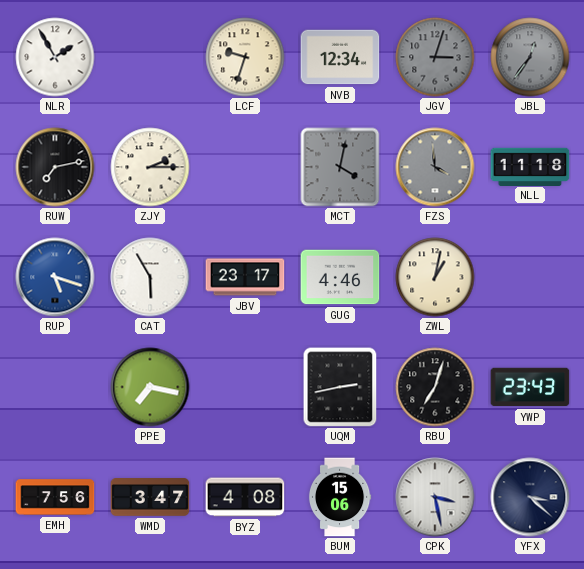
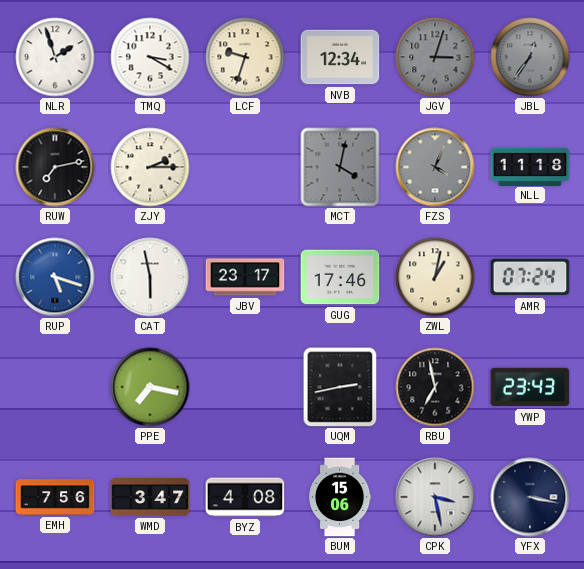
NLR: 1:55 -> 1:57 (55, 57)
TMQ: none -> 3:20 (150, 57)
FZS: 3:59 -> 4:04 (435, 167)
CAT: 5:55 -> 5:58 (150, 277)
GUG: 4:46 -> 17:46 (340, 277)
AMR: none -> 07:24 (530, 277)
RBU: 7:03 -> 6:58 (435, 387)
YFX: 3:22 -> 3:17 (530, 497)
